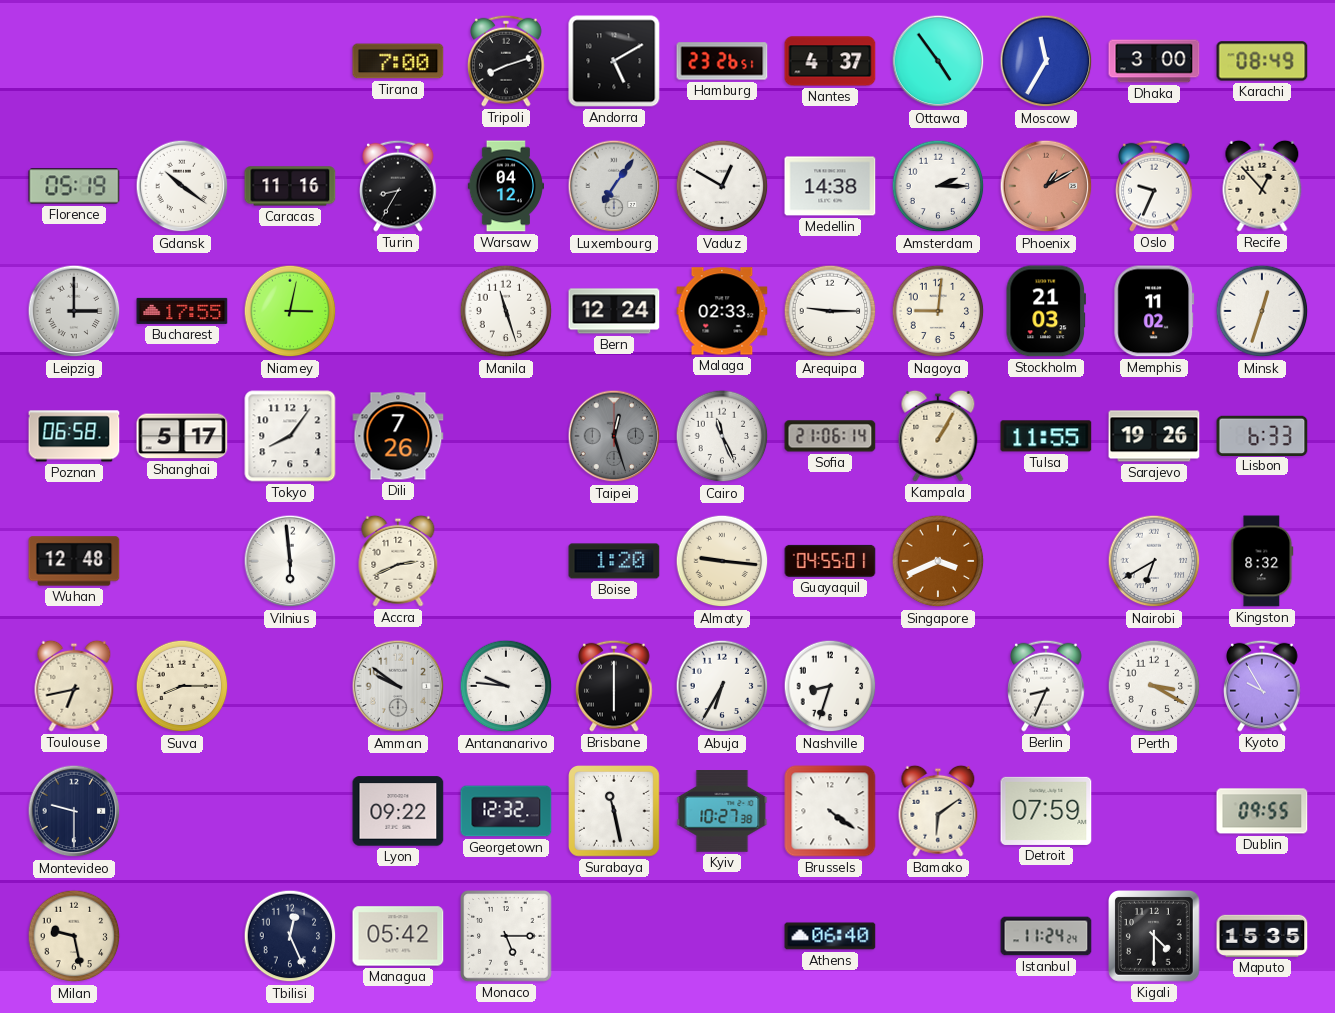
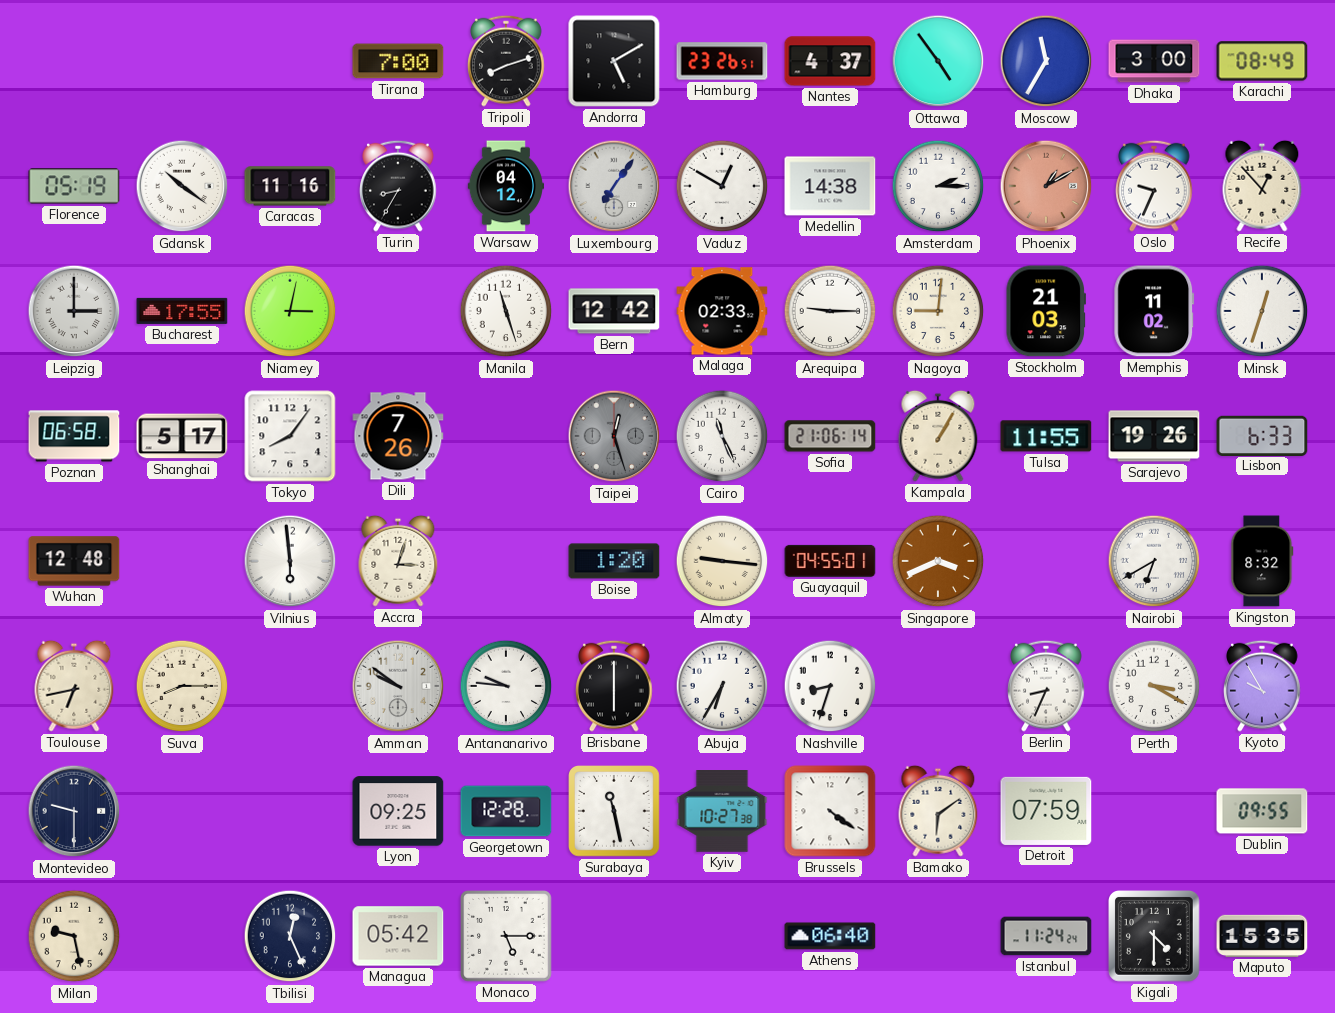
Bern: 12:24 -> 12:42 (614, 311)
Accra: 2:41 -> 3:03 (398, 561)
Lyon: 09:22 -> 09:25 (398, 811)
Georgetown: 12:32 -> 12:28 (506, 811)
